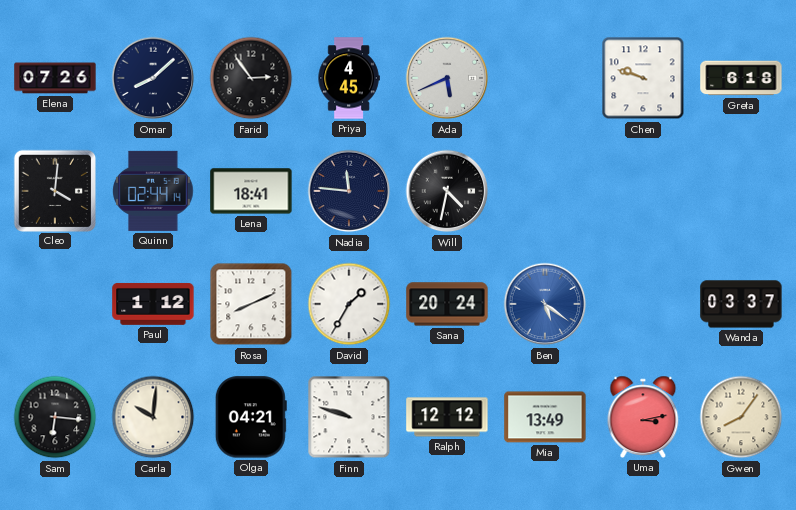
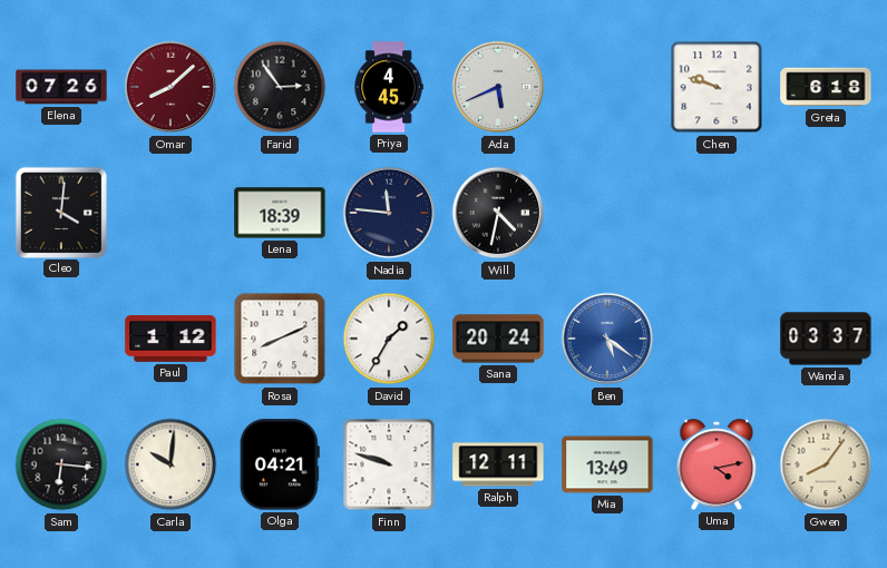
Omar dial: navy -> burgundy (170, 87)
Quinn: 02:44 -> none (153, 191)
Lena: 18:41 -> 18:39 (280, 213)
Ralph: 12:12 -> 12:11 (498, 464)
Uma: 3:13 -> 4:13 (717, 464)
